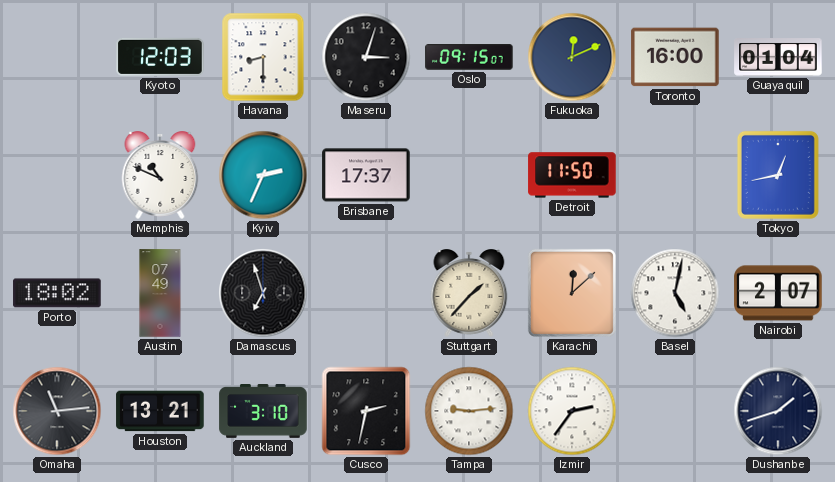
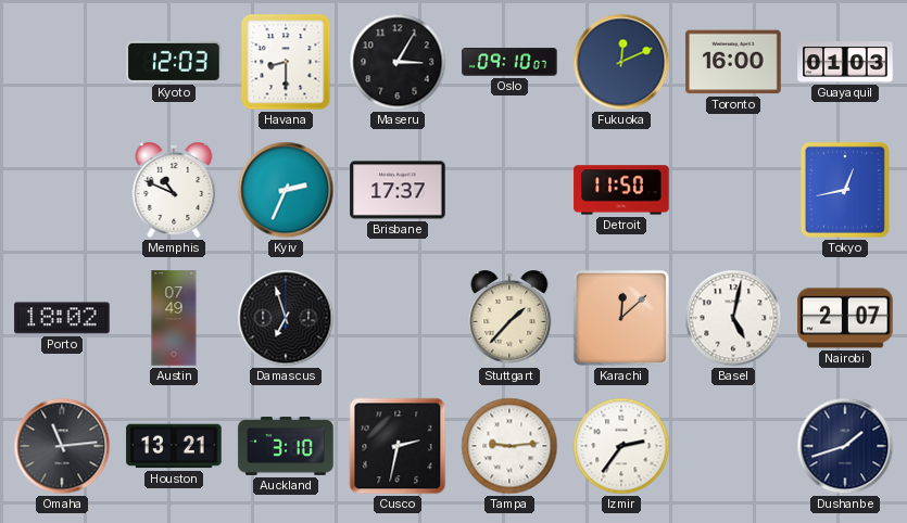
Maseru: 3:03 -> 3:05 (398, 62)
Oslo: 09:15 -> 09:10 (509, 63)
Guayaquil: 01:04 -> 01:03 (845, 63)
